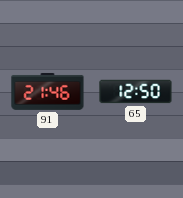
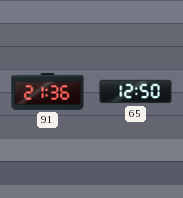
91: 21:46 -> 21:36 (48, 91)
